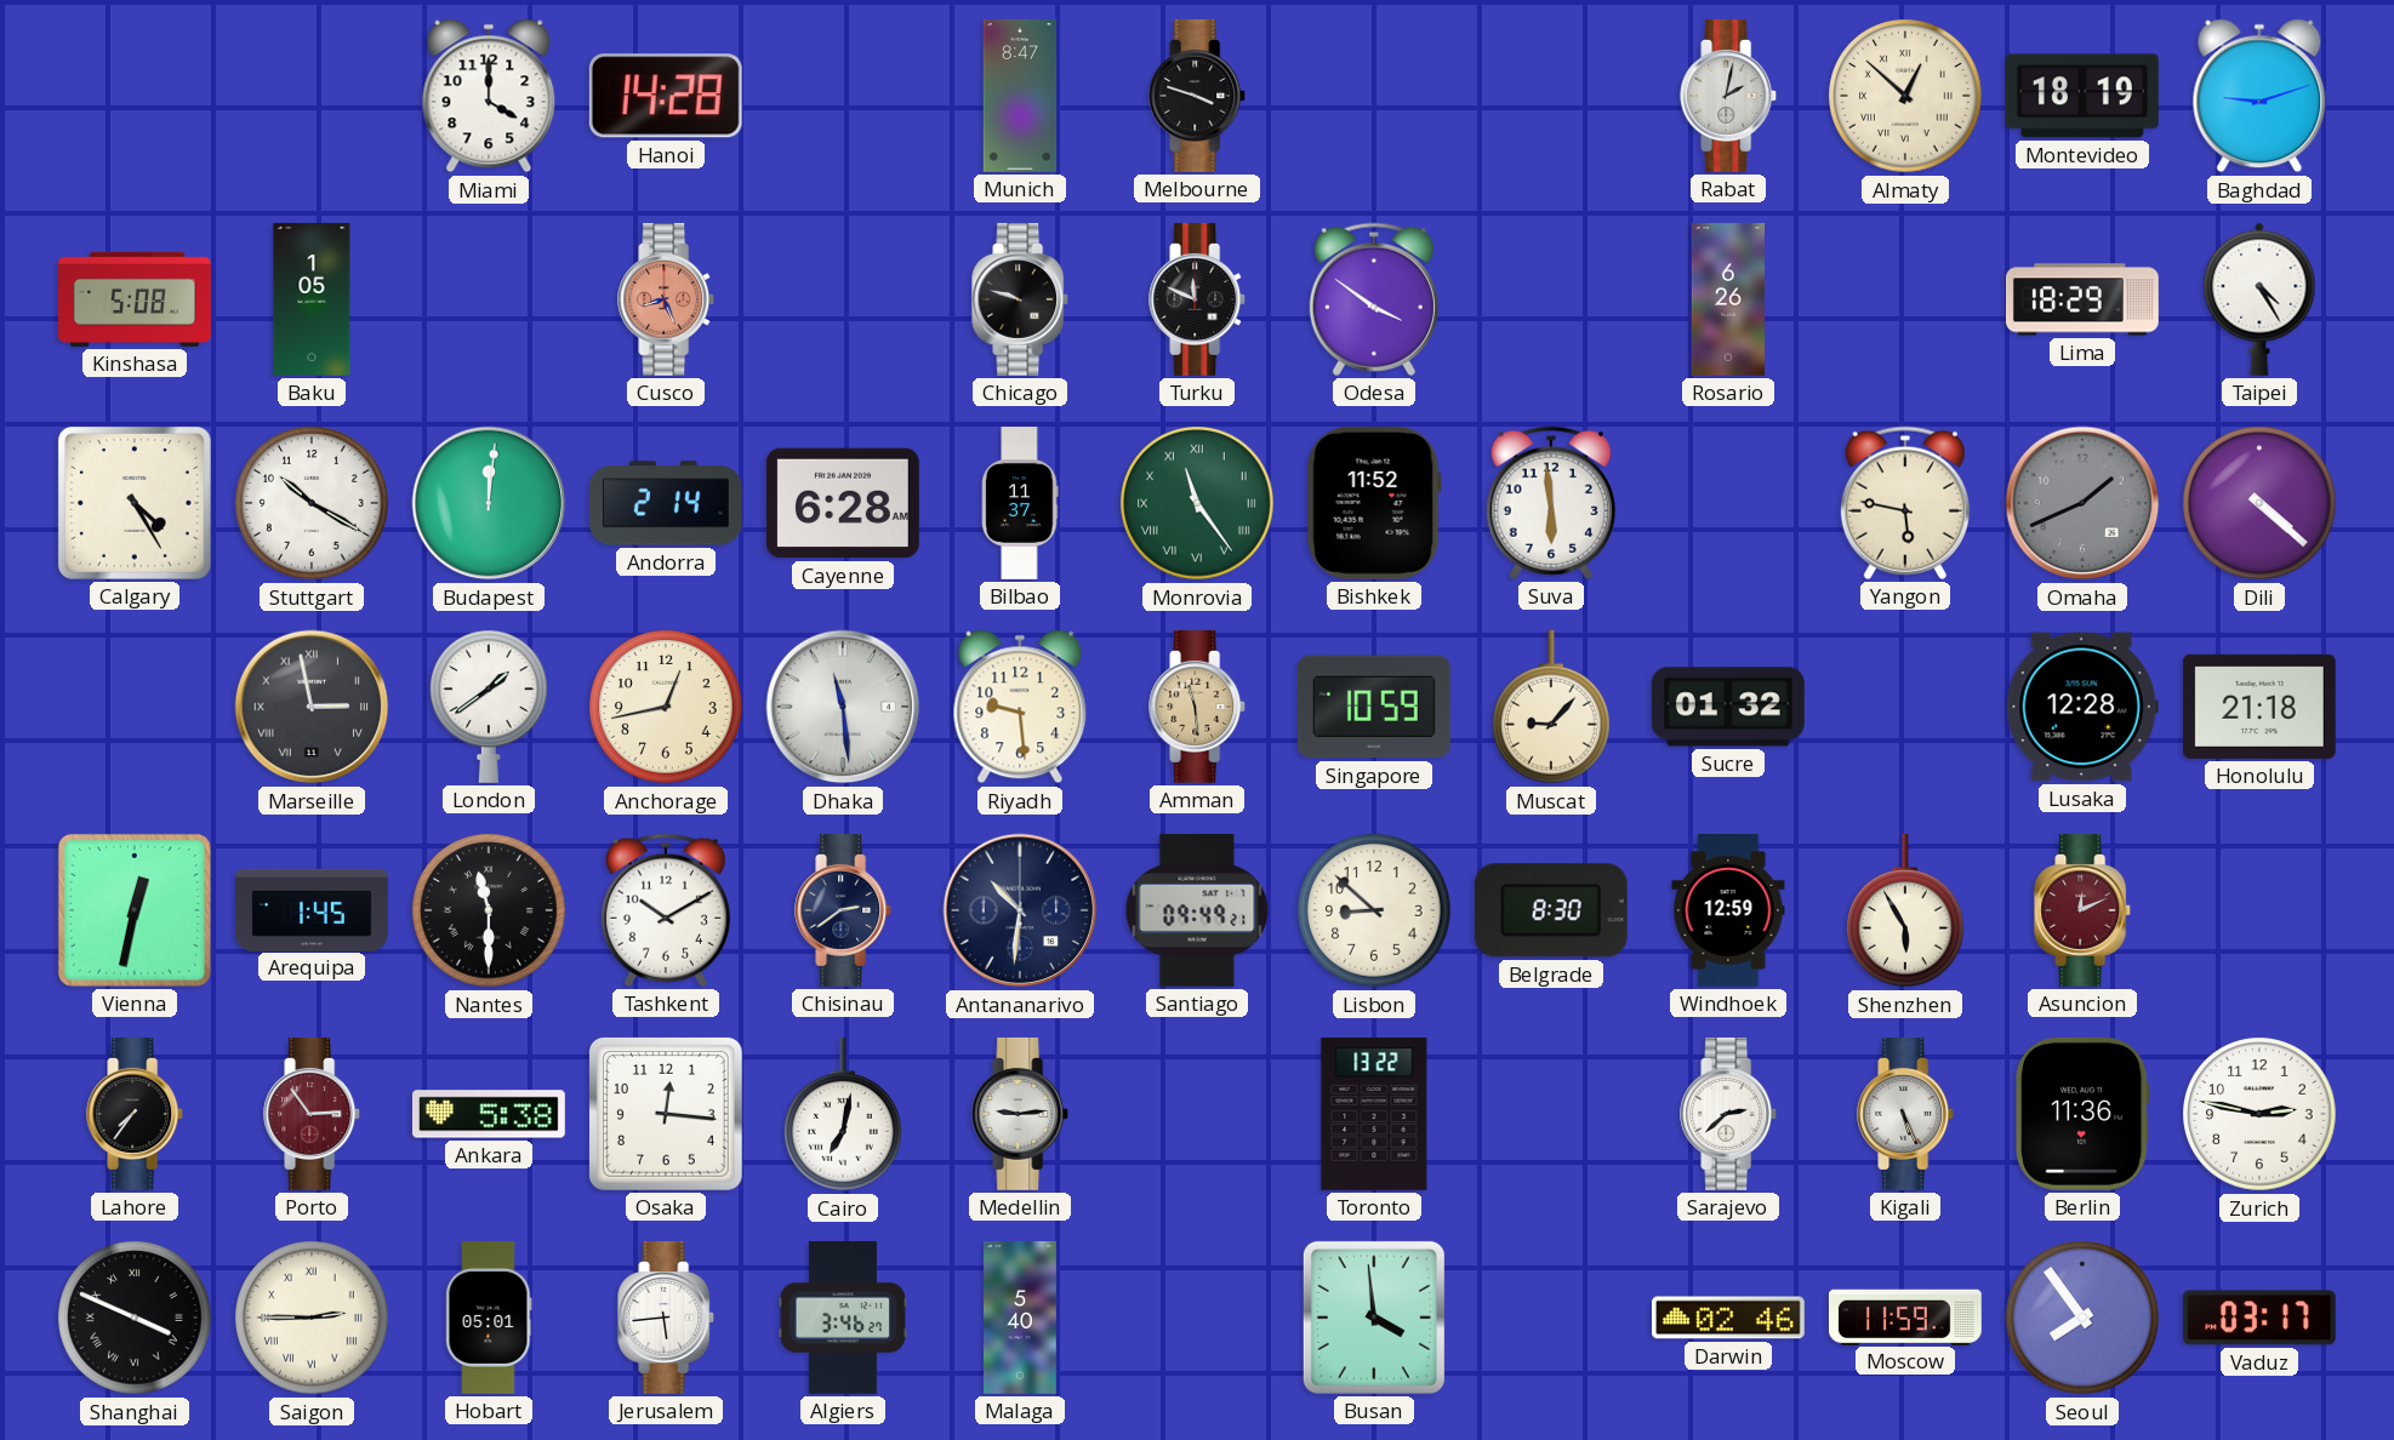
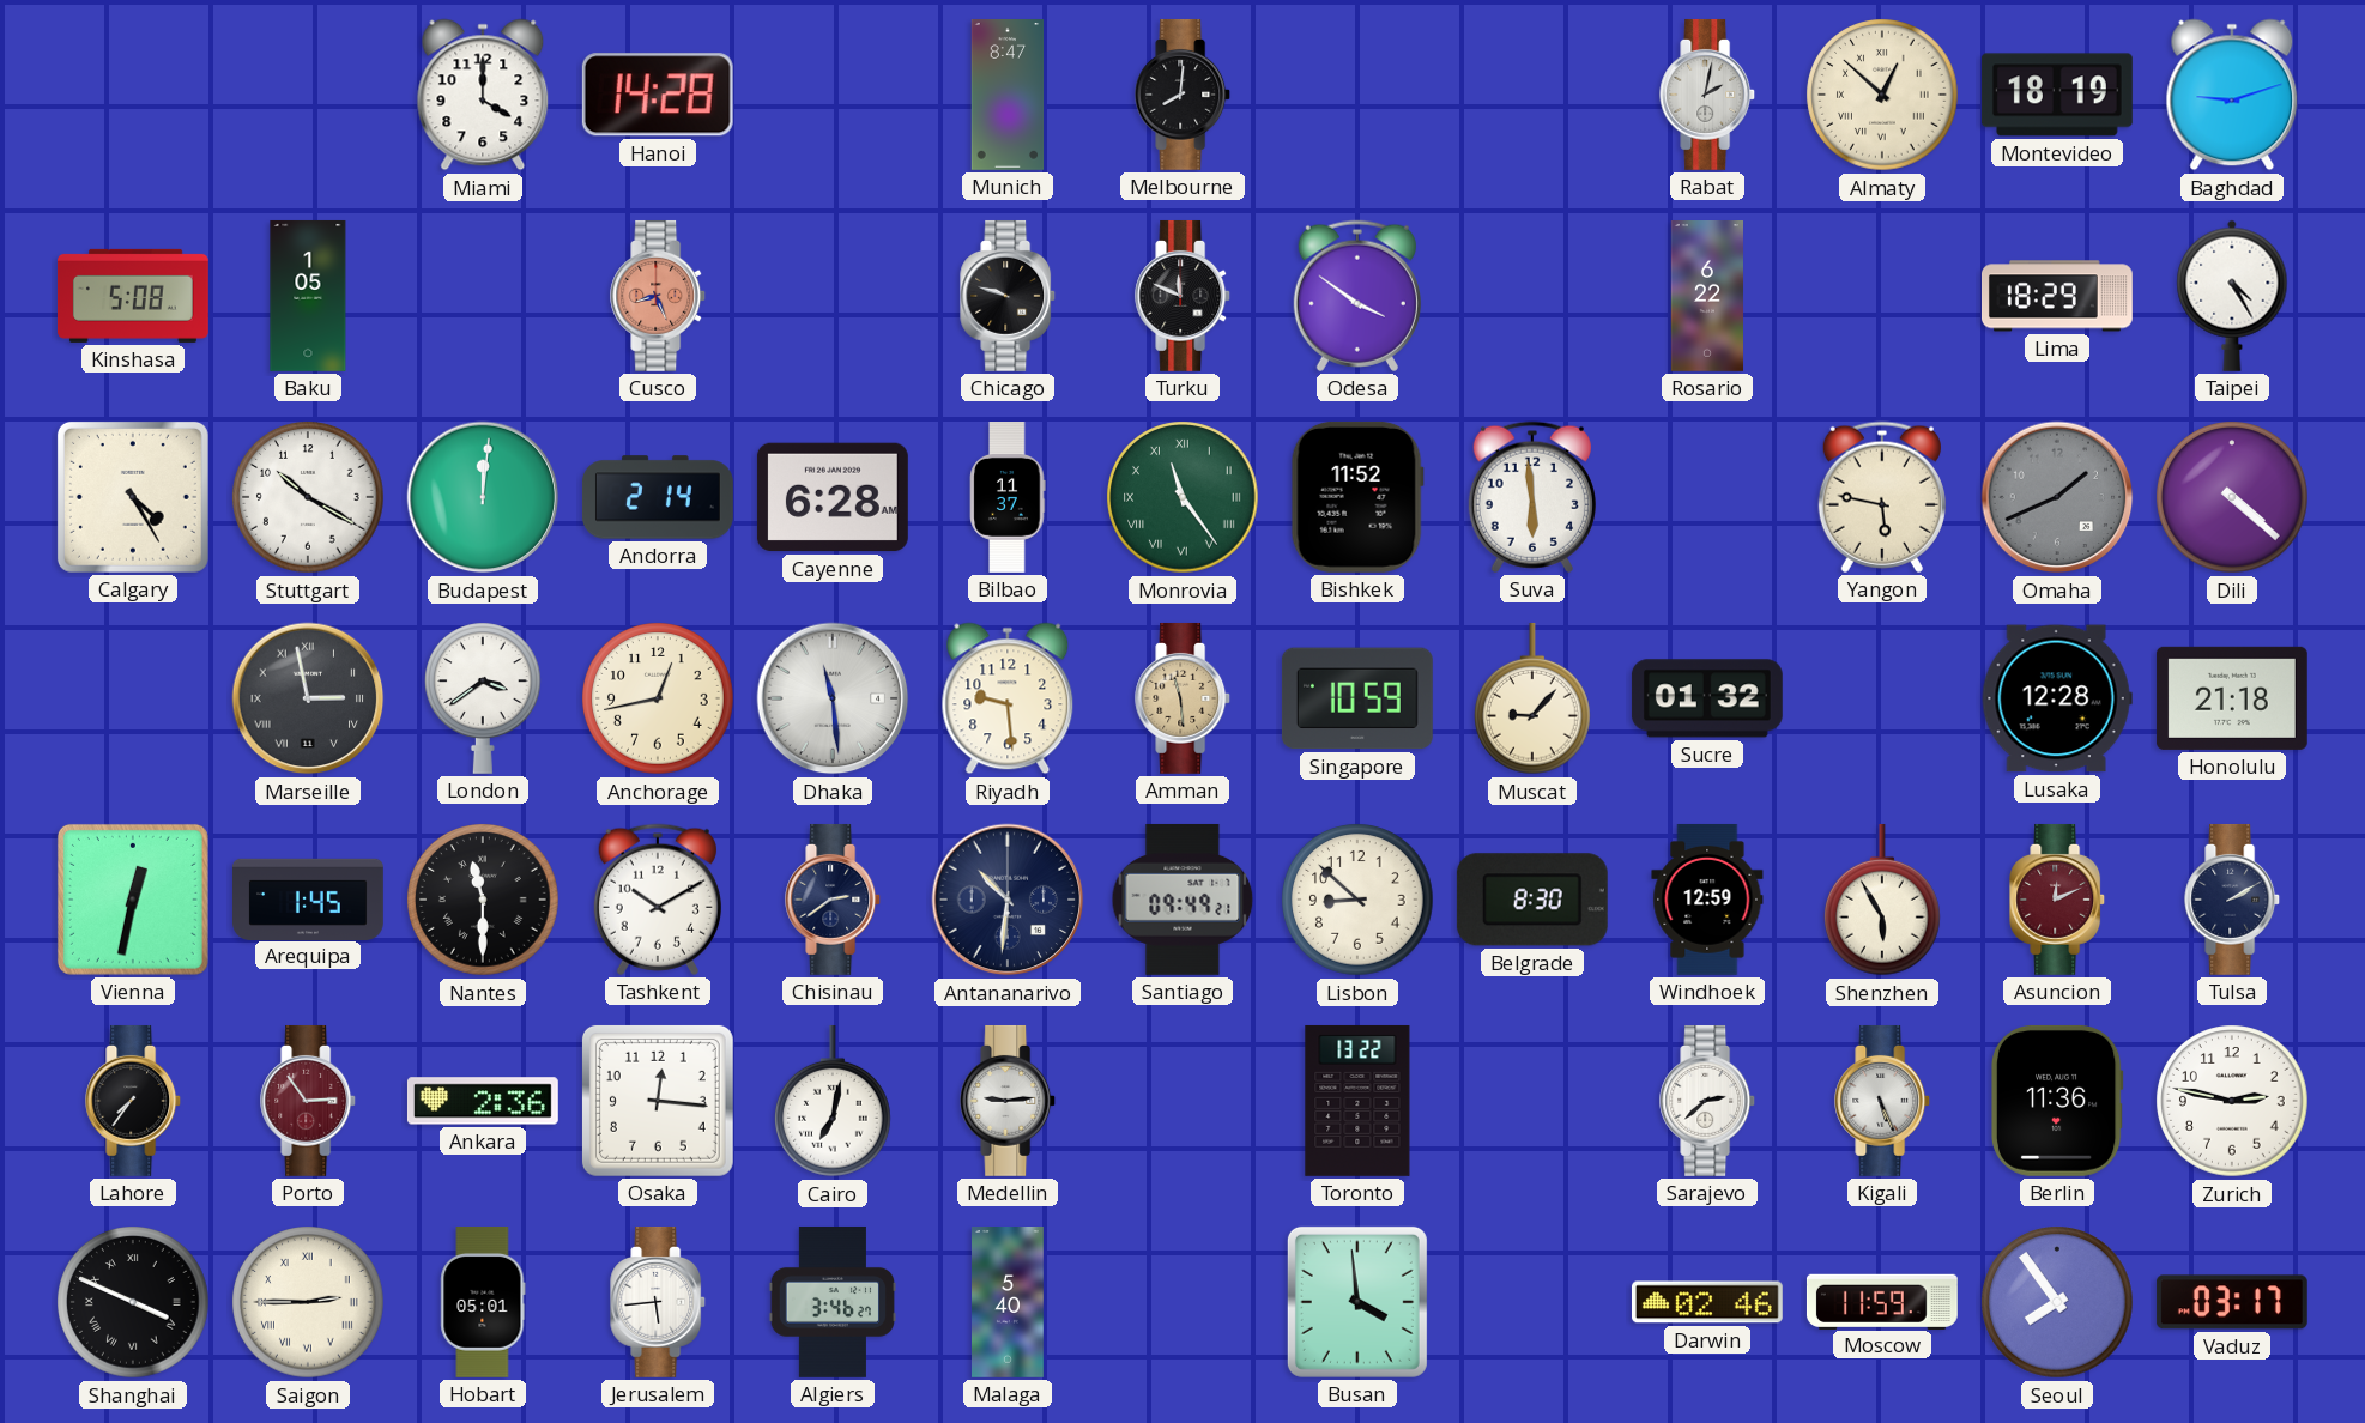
Melbourne: 3:48 -> 8:01 (1184, 95)
Rosario: 6:26 -> 6:22 (1706, 297)
London: 1:39 -> 3:39 (484, 698)
Tulsa: none -> 2:10 (2233, 900)
Ankara: 5:38 -> 2:36 (483, 1101)
